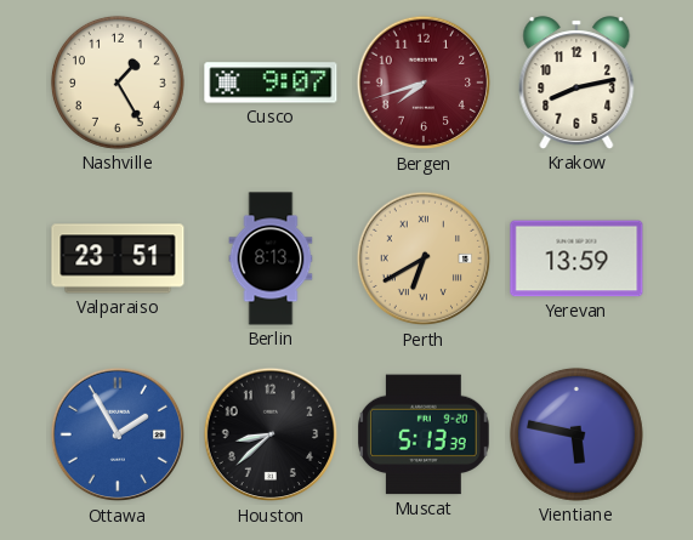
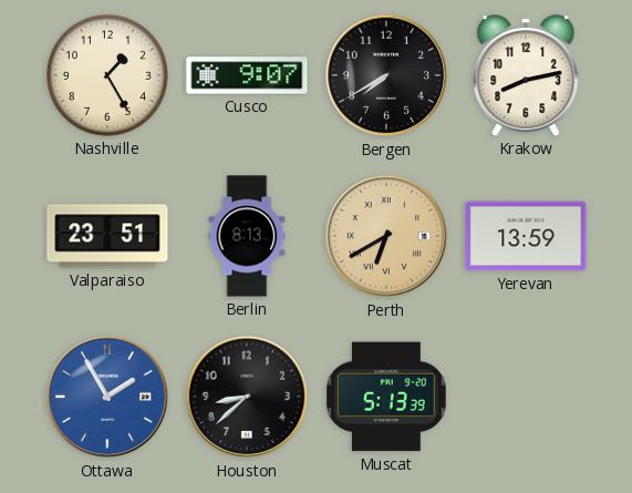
Bergen: 7:42 -> 7:40 (386, 75)
Bergen dial: burgundy -> black (386, 75)
Vientiane: 5:47 -> none (576, 434)
